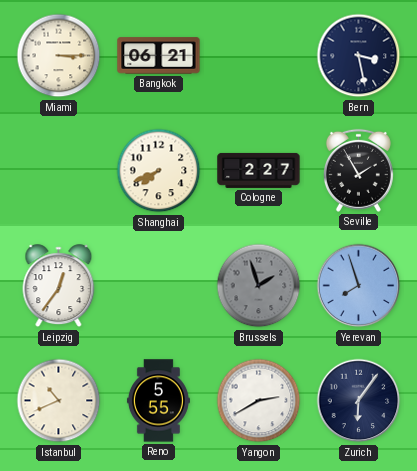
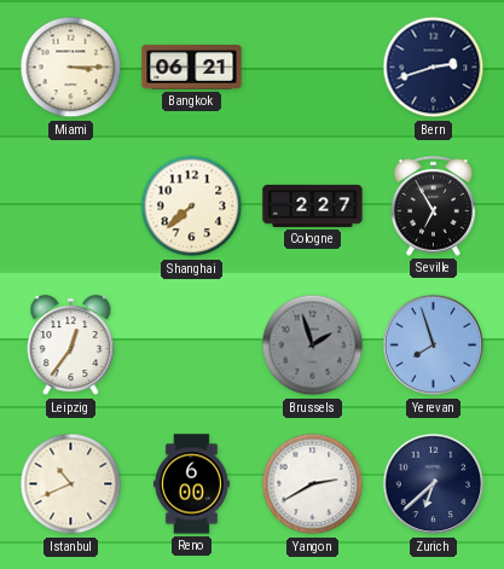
Bern: 3:28 -> 2:42 (434, 68)
Shanghai: 7:41 -> 7:38 (192, 207)
Seville: 1:55 -> 6:55 (433, 205)
Reno: 5:55 -> 6:00 (191, 484)
Zurich: 6:06 -> 6:38 (434, 484)
